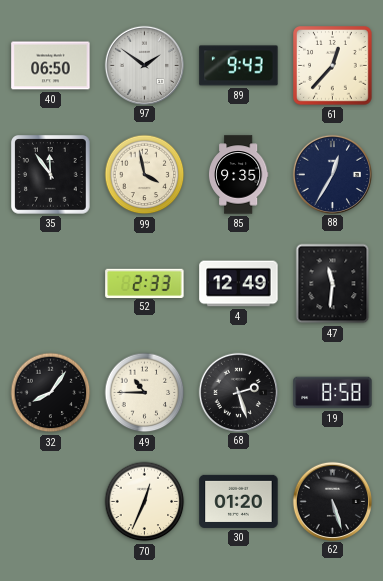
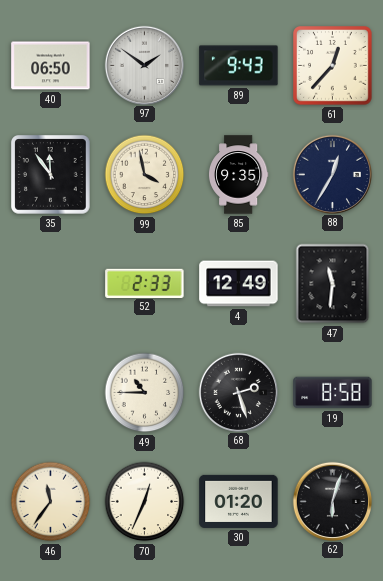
32: 8:06 -> none (51, 393)
46: none -> 11:36 (51, 502)
62: 5:27 -> 6:03 (332, 501)
